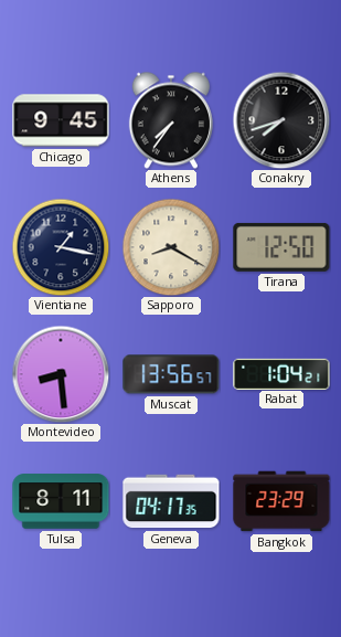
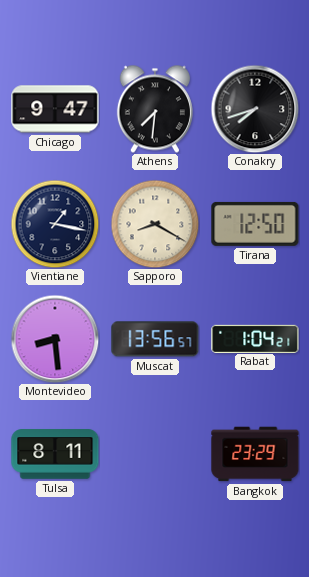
Chicago: 9:45 -> 9:47 (55, 109)
Athens: 7:36 -> 7:31 (155, 109)
Geneva: 04:17 -> none (171, 501)
